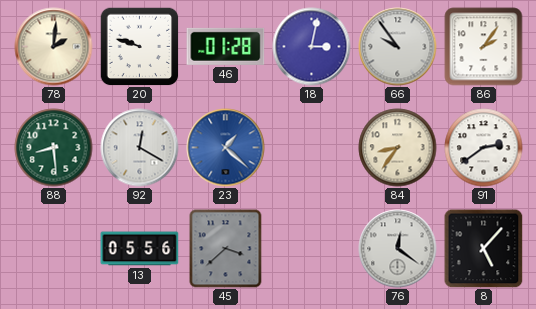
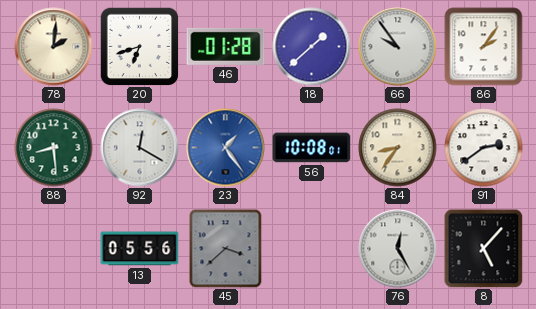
20: 9:48 -> 6:42 (139, 46)
18: 3:02 -> 1:38 (312, 47)
23: 1:22 -> 1:24 (226, 148)
56: none -> 10:08 (312, 148)
76: 12:21 -> 12:25 (398, 249)
